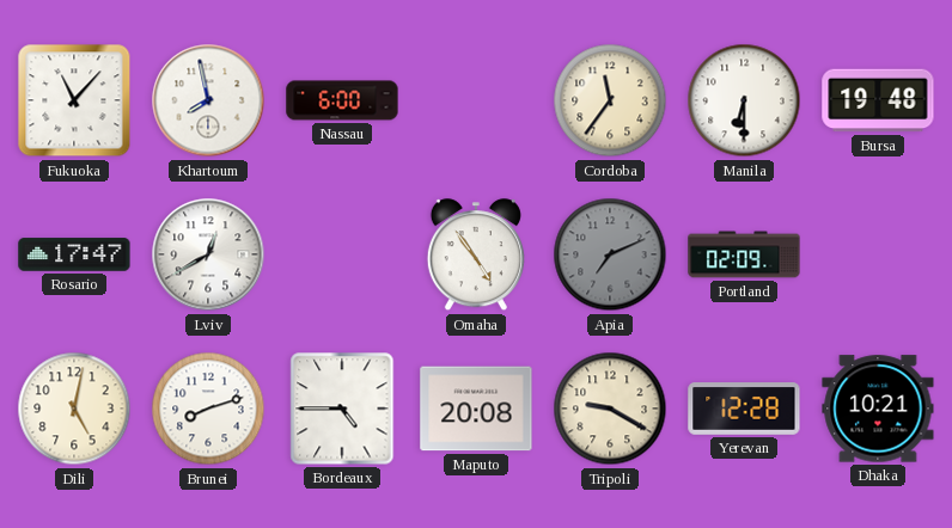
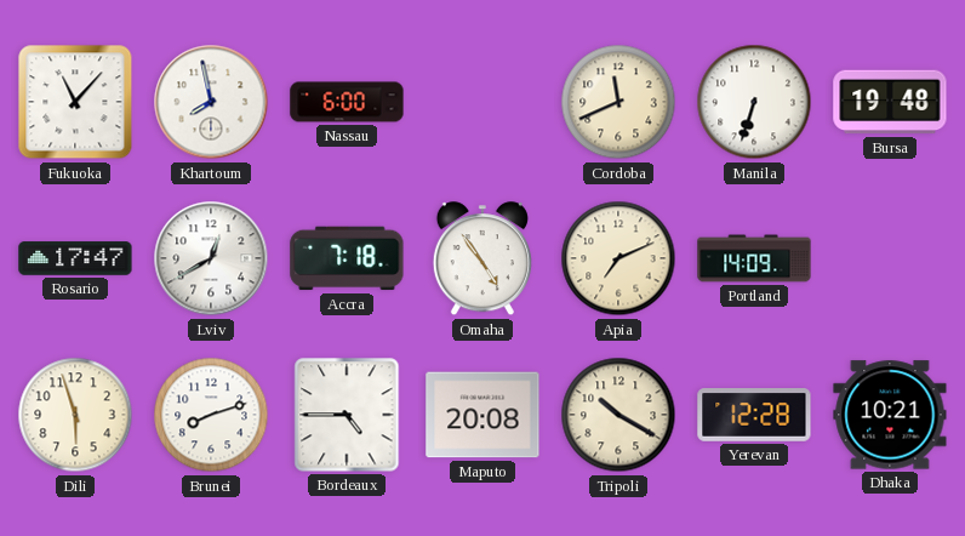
Cordoba: 11:36 -> 11:41 (618, 102)
Manila: 6:30 -> 6:33 (754, 102)
Accra: none -> 7:18 (347, 258)
Apia dial: grey -> cream (618, 258)
Portland: 02:09 -> 14:09 (754, 258)
Dili: 5:02 -> 5:57 (75, 415)
Tripoli: 9:20 -> 10:20 (618, 415)
